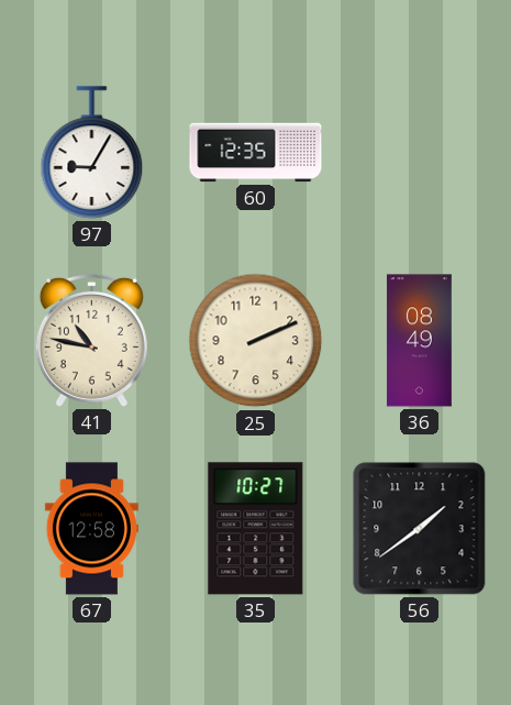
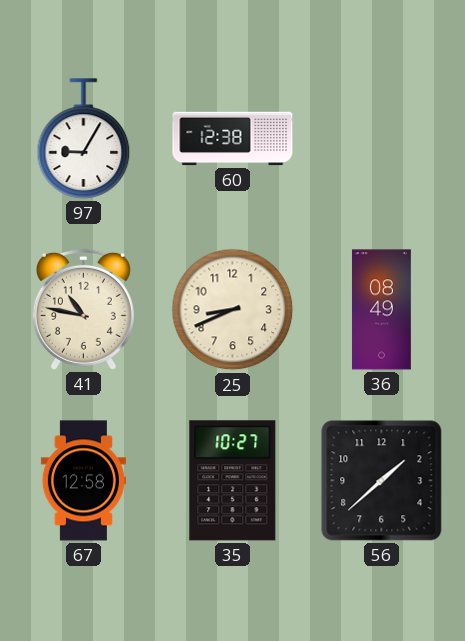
60: 12:35 -> 12:38 (233, 139)
25: 2:11 -> 8:41 (233, 310)
56: 1:39 -> 1:38 (382, 481)
